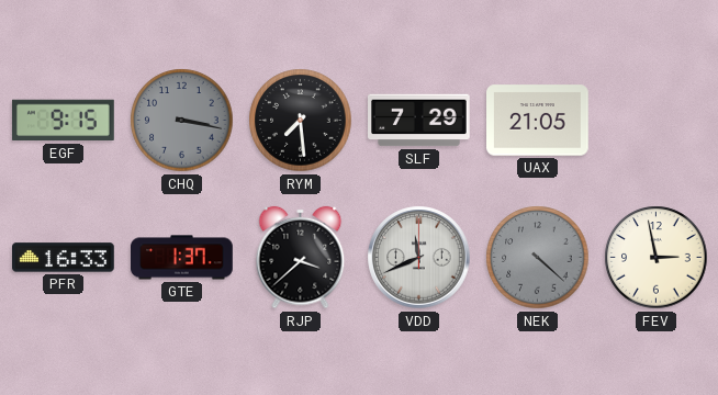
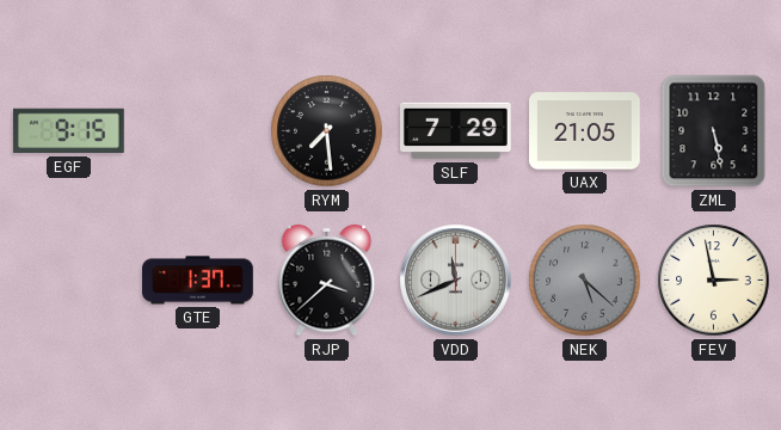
CHQ: 3:17 -> none (182, 121)
ZML: none -> 5:28 (714, 131)
PFR: 16:33 -> none (64, 258)
NEK: 4:22 -> 5:22 (585, 281)
